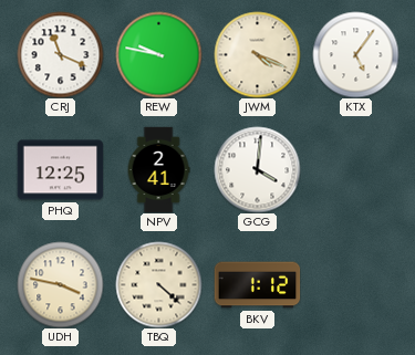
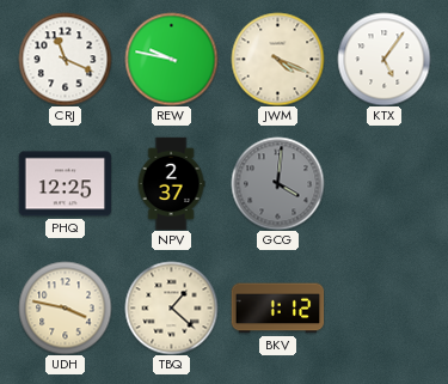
NPV: 2:41 -> 2:37 (171, 183)
GCG dial: white -> grey (277, 183)
TBQ: 4:22 -> 1:22 (171, 307)
